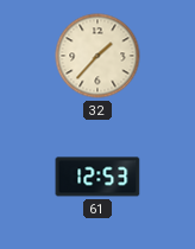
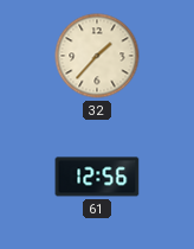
61: 12:53 -> 12:56 (97, 177)
